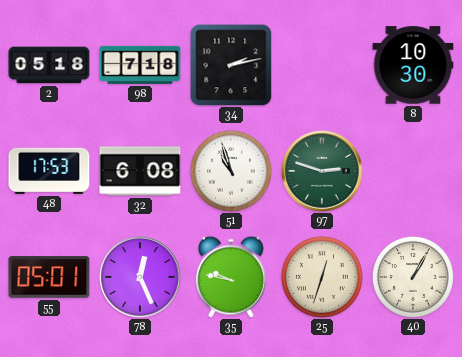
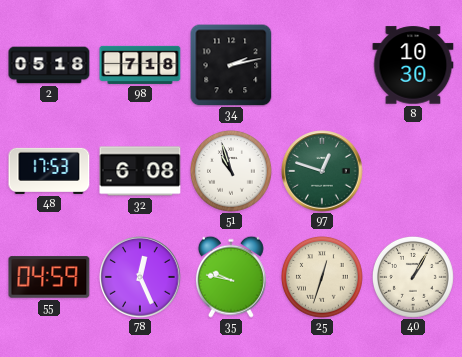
97: 2:48 -> 12:48 (322, 171)
55: 05:01 -> 04:59 (49, 277)
